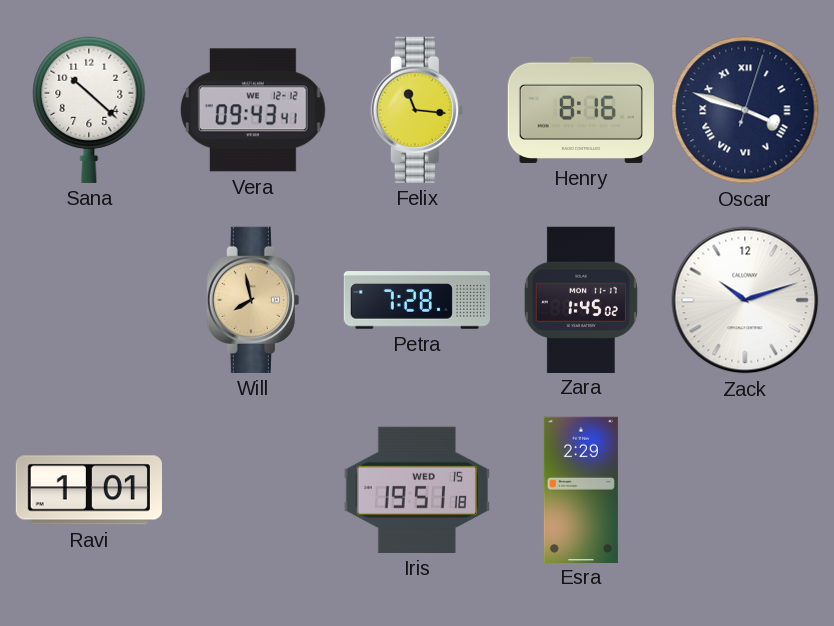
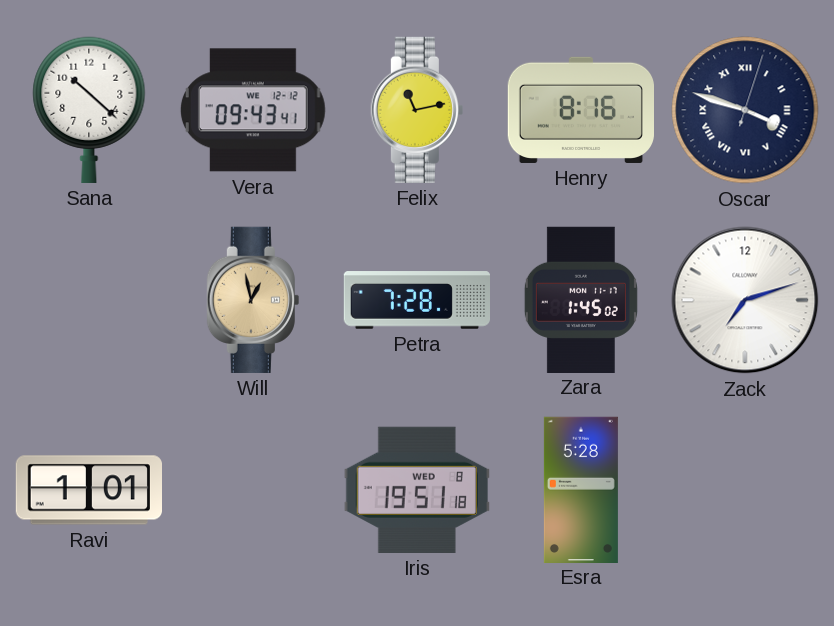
Felix: 11:16 -> 11:13 (417, 110)
Will: 7:58 -> 12:58 (253, 300)
Zack: 10:12 -> 7:12 (745, 300)
Iris date: WED 15 -> WED 8 (417, 490)
Esra: 2:29 -> 5:28 (581, 489)
